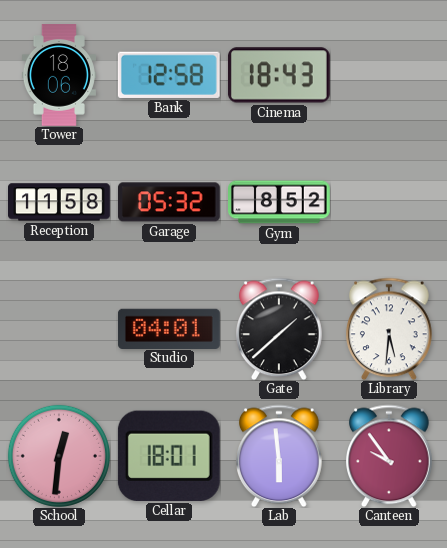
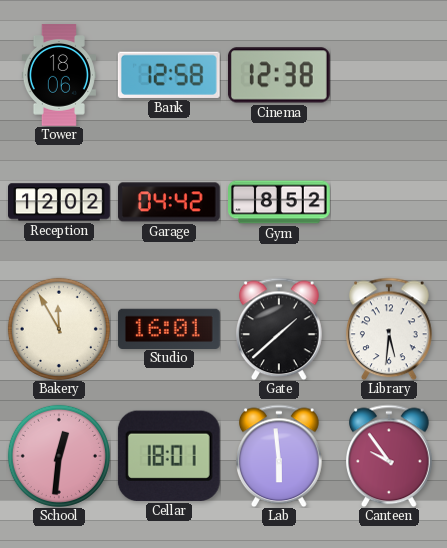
Cinema: 18:43 -> 12:38 (279, 75)
Reception: 11:58 -> 12:02 (60, 202)
Garage: 05:32 -> 04:42 (169, 202)
Bakery: none -> 11:55 (59, 329)
Studio: 04:01 -> 16:01 (169, 328)
